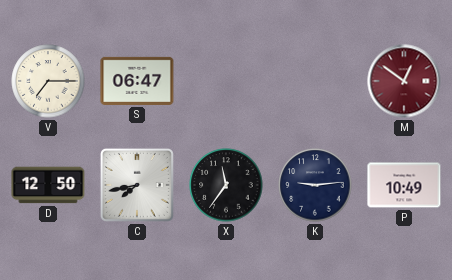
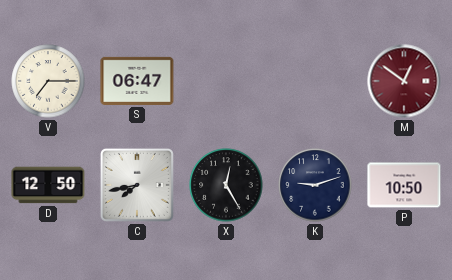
X: 11:36 -> 12:25 (226, 185)
K: 9:14 -> 9:12 (315, 185)
P: 10:49 -> 10:50 (404, 185)
